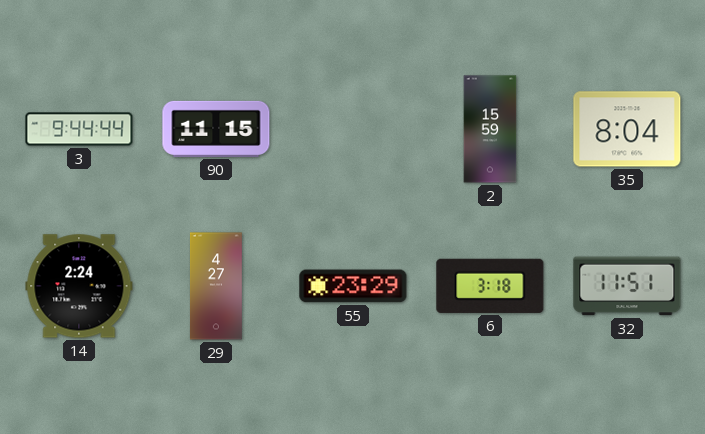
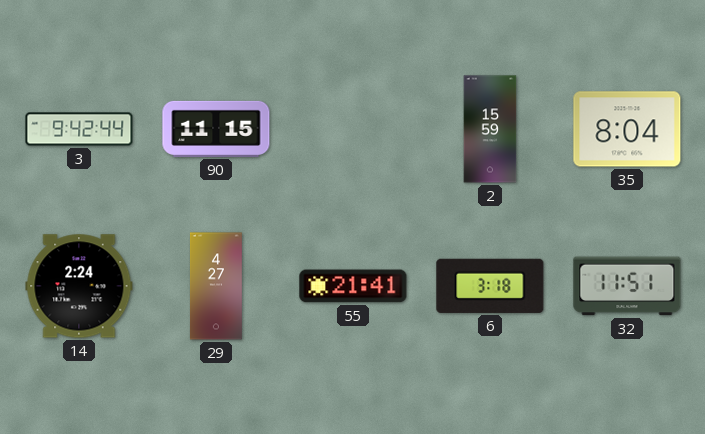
3: 9:44 -> 9:42 (79, 129)
55: 23:29 -> 21:41 (353, 286)
